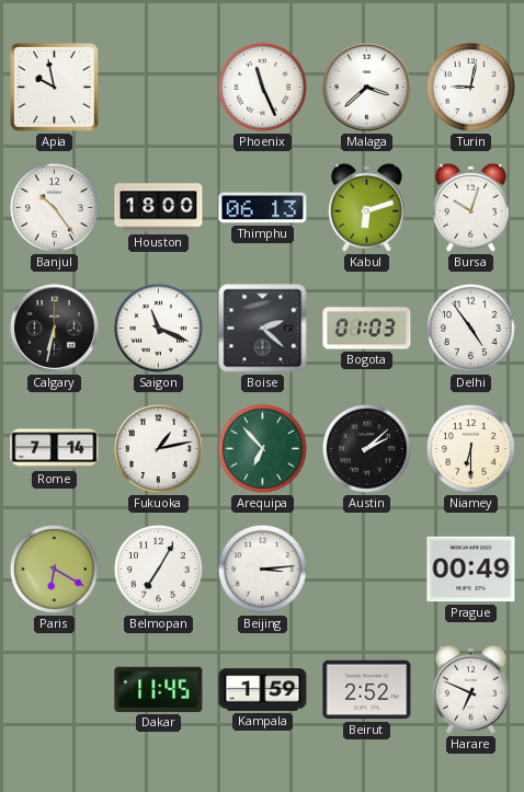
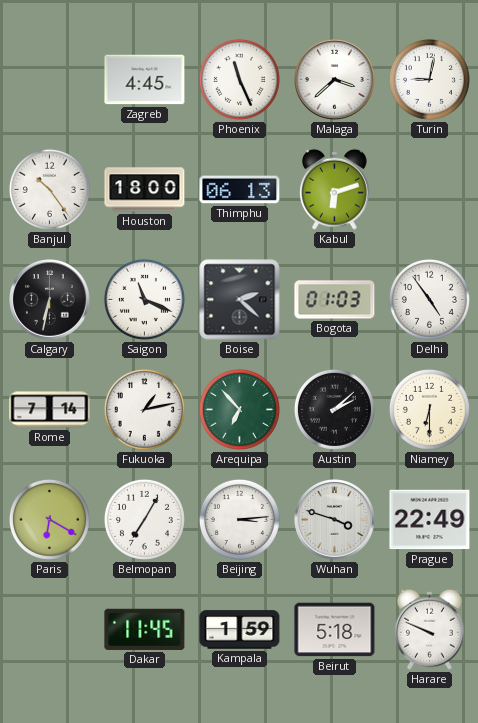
Apia: 9:58 -> none (55, 88)
Zagreb: none -> 4:45 (145, 80)
Bursa: 10:03 -> none (470, 207)
Wuhan: none -> 3:48 (335, 520)
Prague: 00:49 -> 22:49 (430, 520)
Beirut: 2:52 -> 5:18 (335, 630)
Harare: 6:49 -> 9:49 (429, 629)
